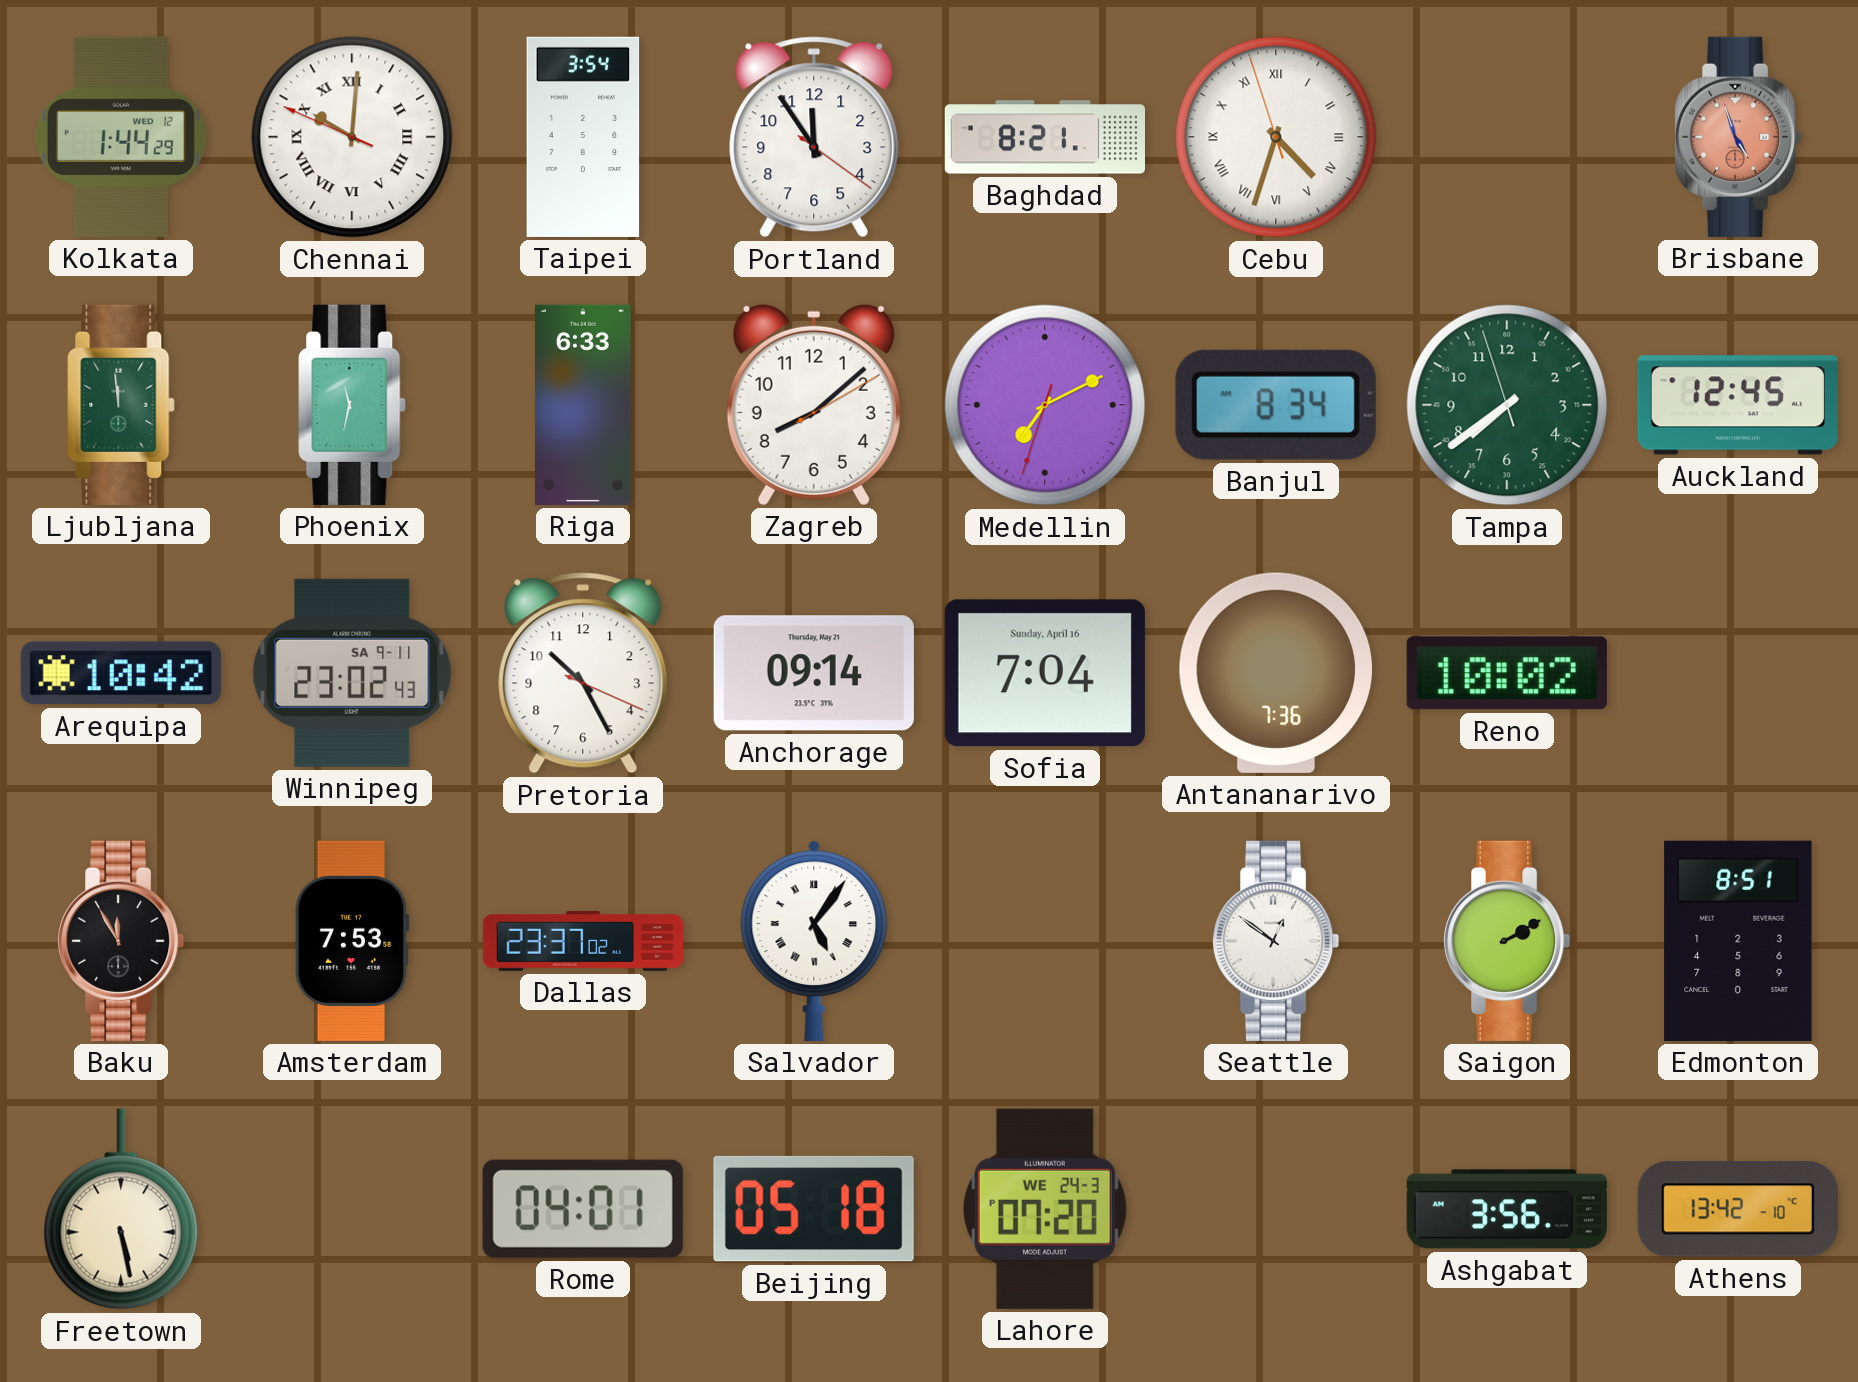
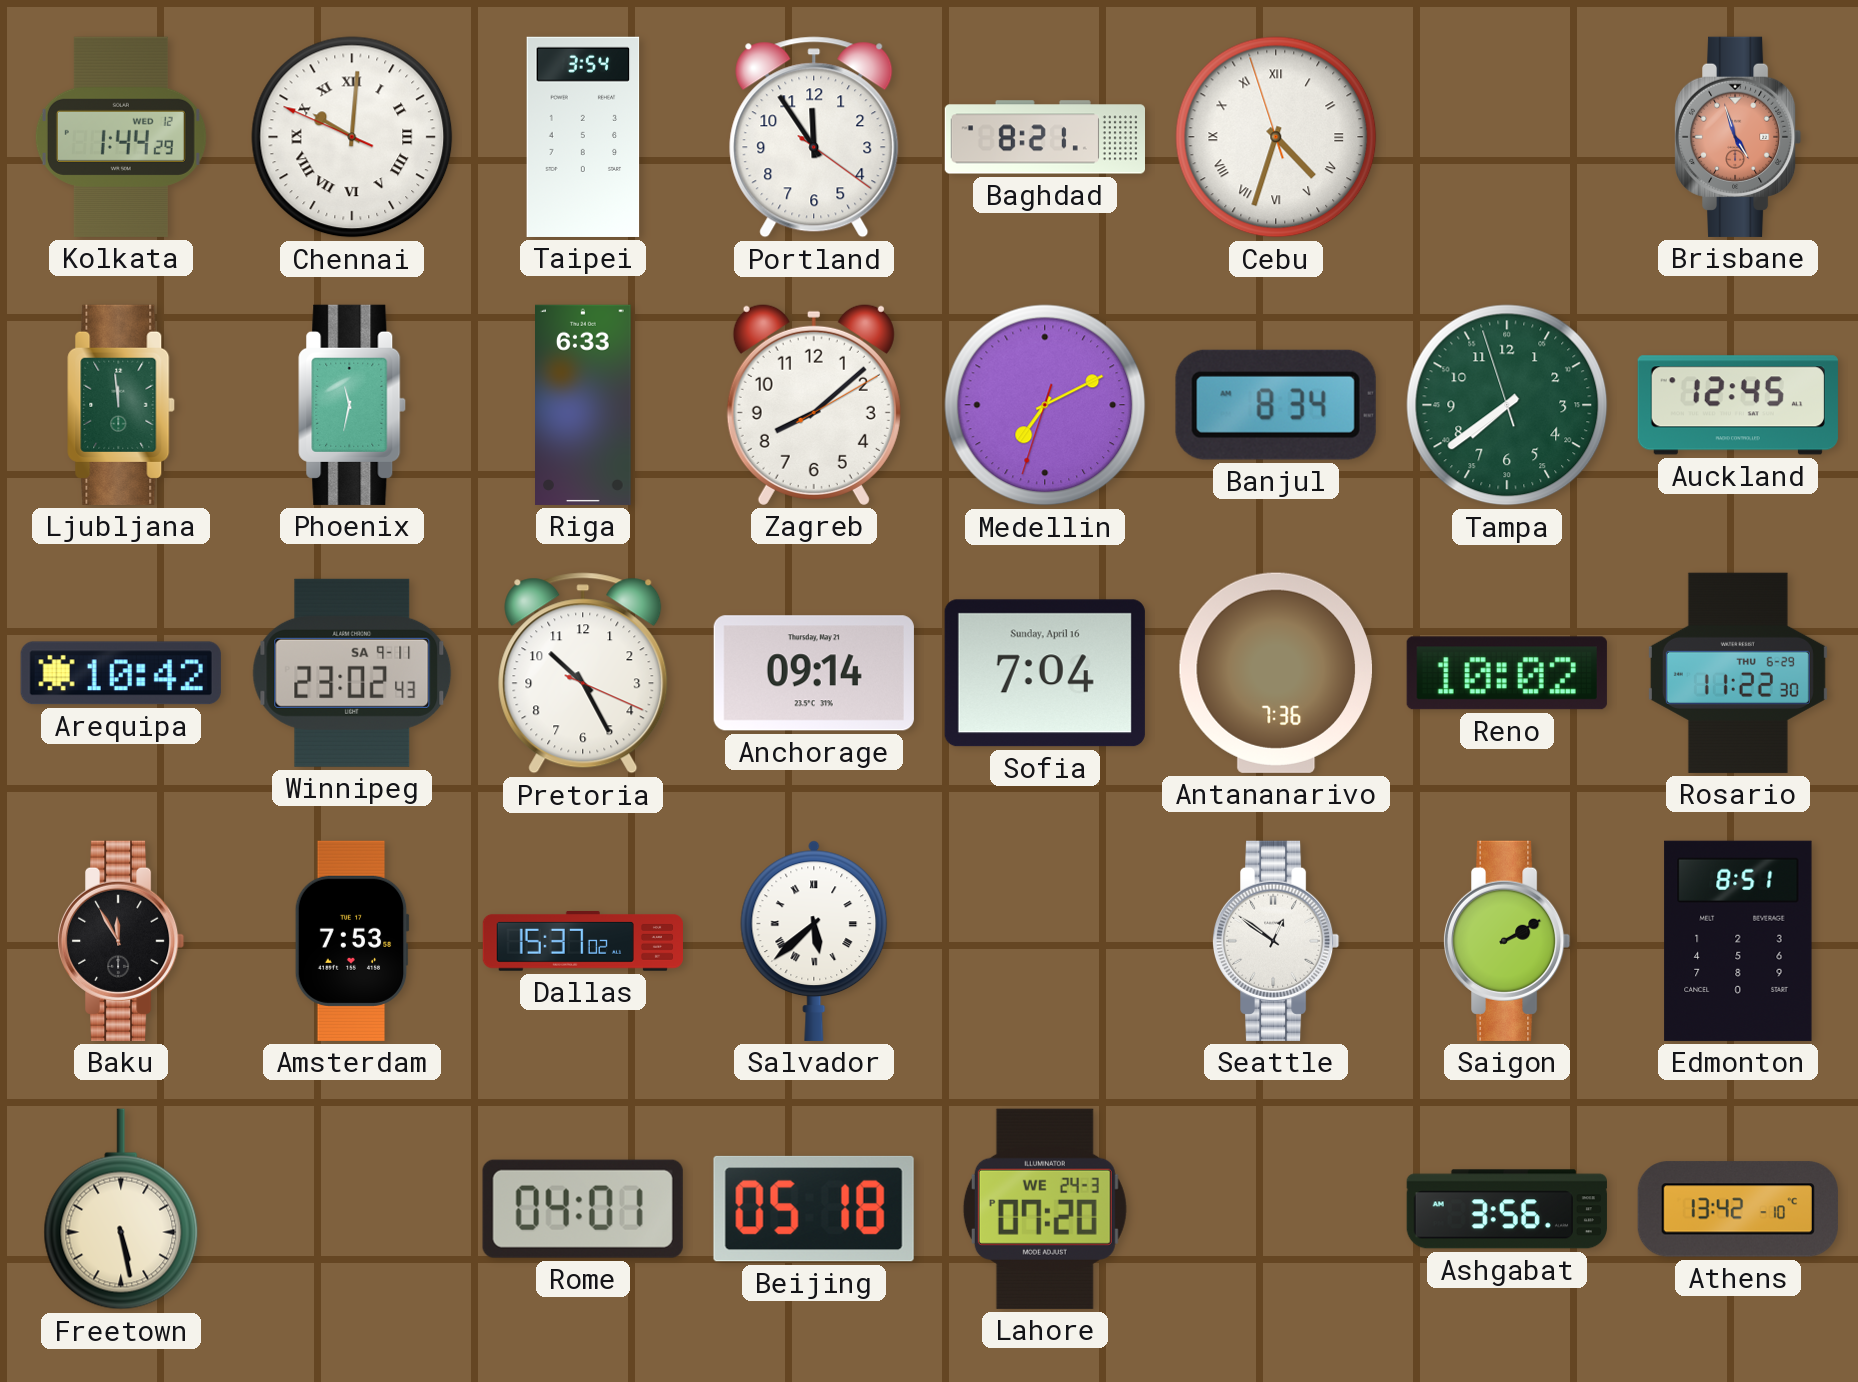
Rosario: none -> 11:22 (1738, 673)
Dallas: 23:37 -> 15:37 (583, 942)
Salvador: 5:06 -> 5:38 (814, 941)
